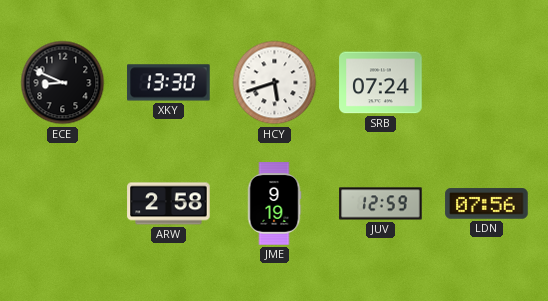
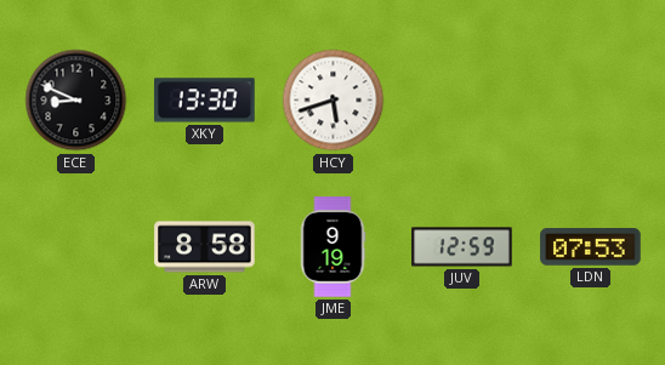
SRB: 07:24 -> none (381, 83)
ARW: 2:58 -> 8:58 (205, 247)
LDN: 07:56 -> 07:53 (591, 247)
